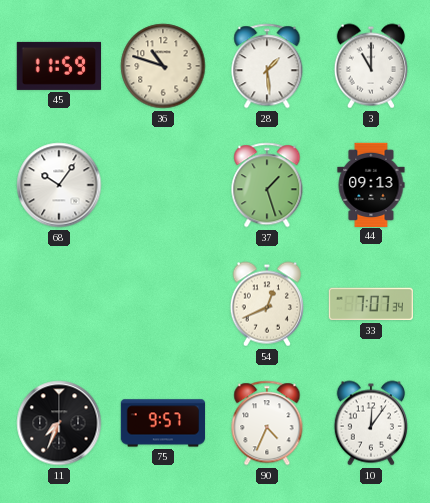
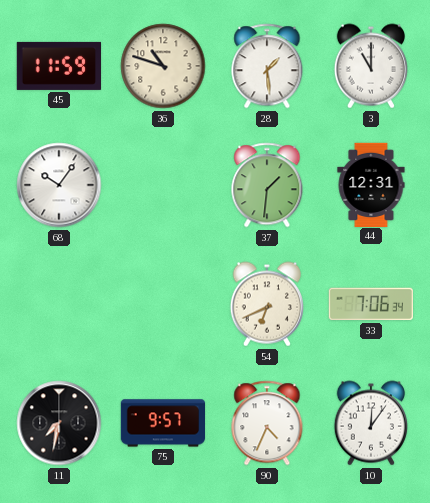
37: 1:27 -> 1:31 (267, 185)
44: 09:13 -> 12:31 (371, 184)
54: 12:41 -> 6:41 (267, 304)
33: 7:07 -> 7:06 (371, 304)
11: 7:34 -> 7:32 (59, 423)
